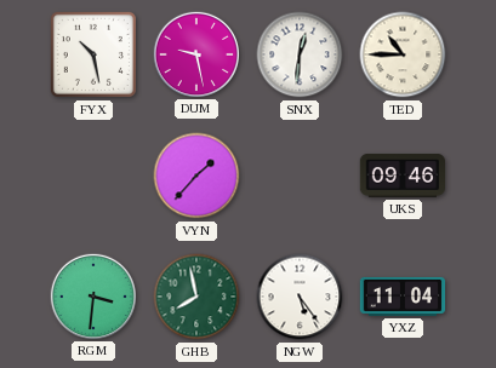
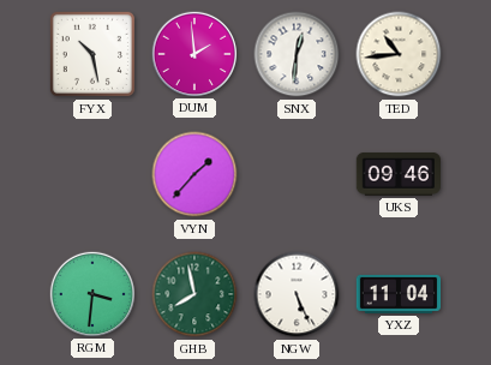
DUM: 9:28 -> 1:59 (193, 53)
TED: 10:45 -> 10:44 (399, 54)
NGW: 5:24 -> 5:26 (297, 294)
